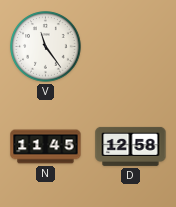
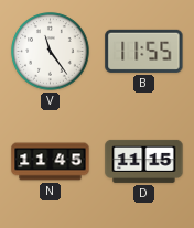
B: none -> 11:55 (144, 51)
D: 12:58 -> 11:15 (144, 161)
